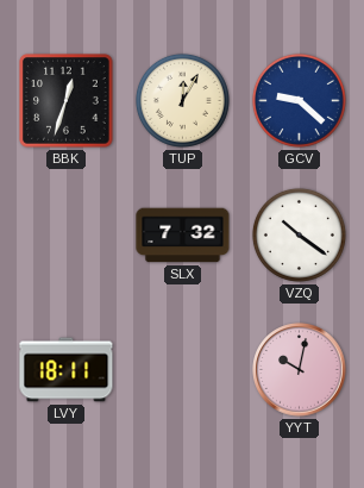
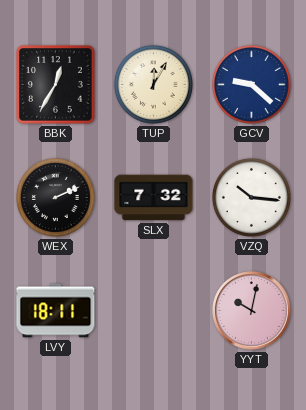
BBK: 12:33 -> 12:35 (56, 85)
WEX: none -> 2:11 (55, 197)
VZQ: 10:21 -> 10:16 (251, 197)
